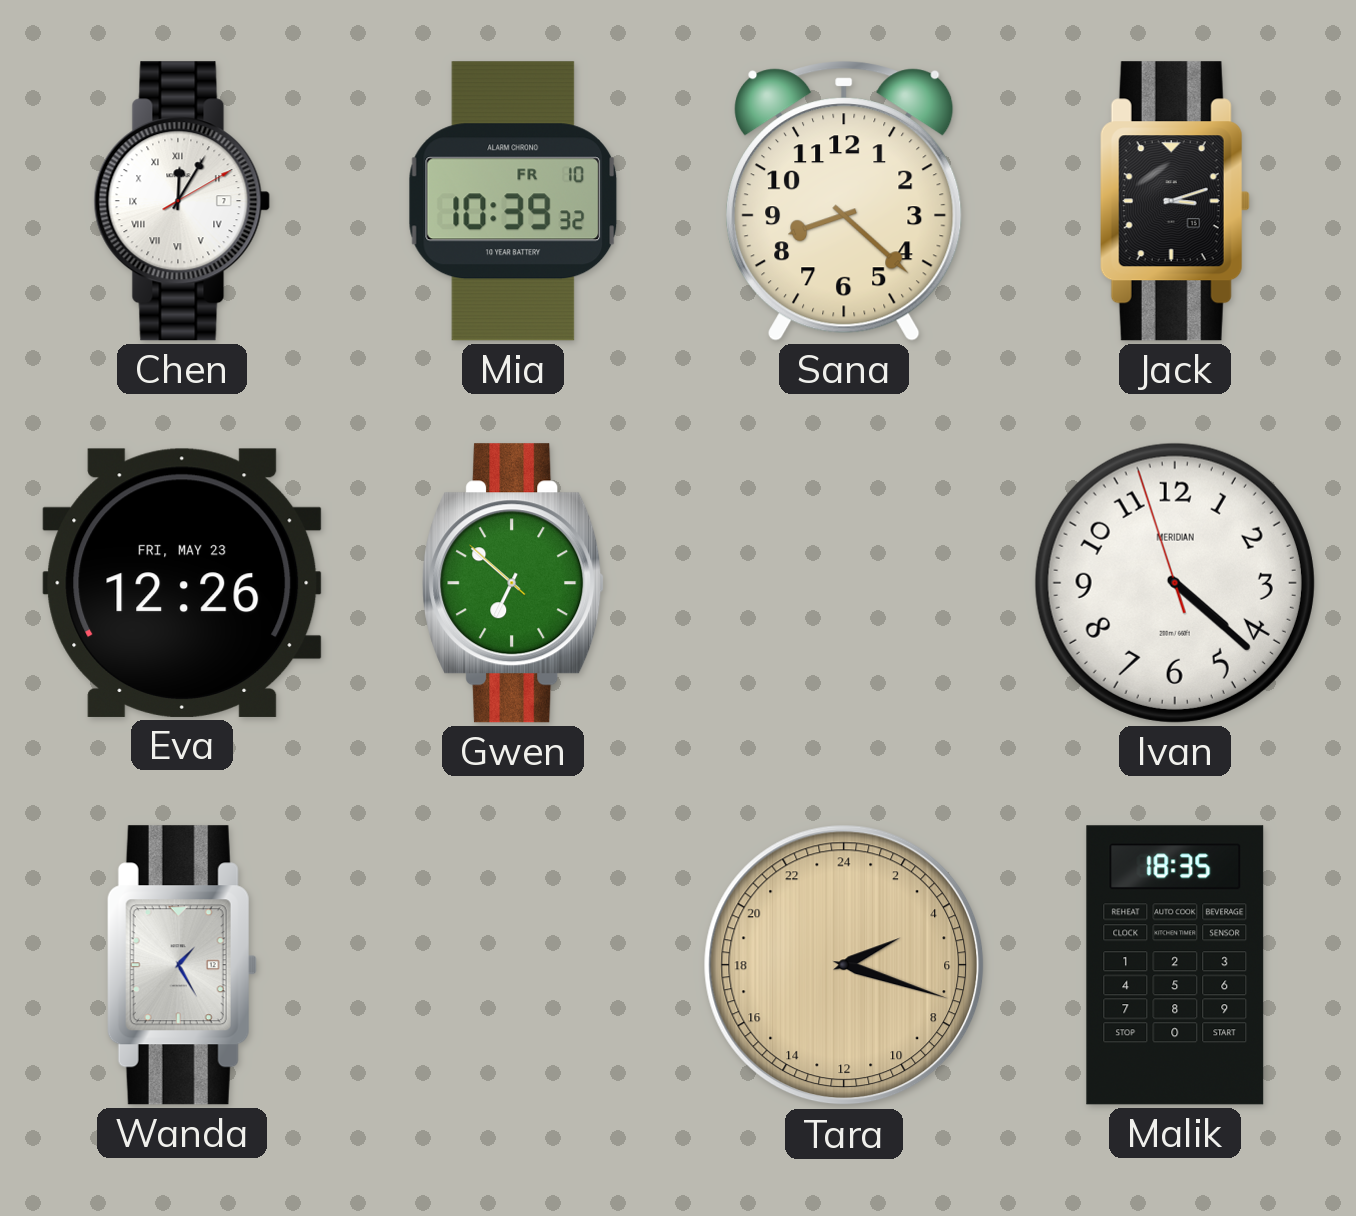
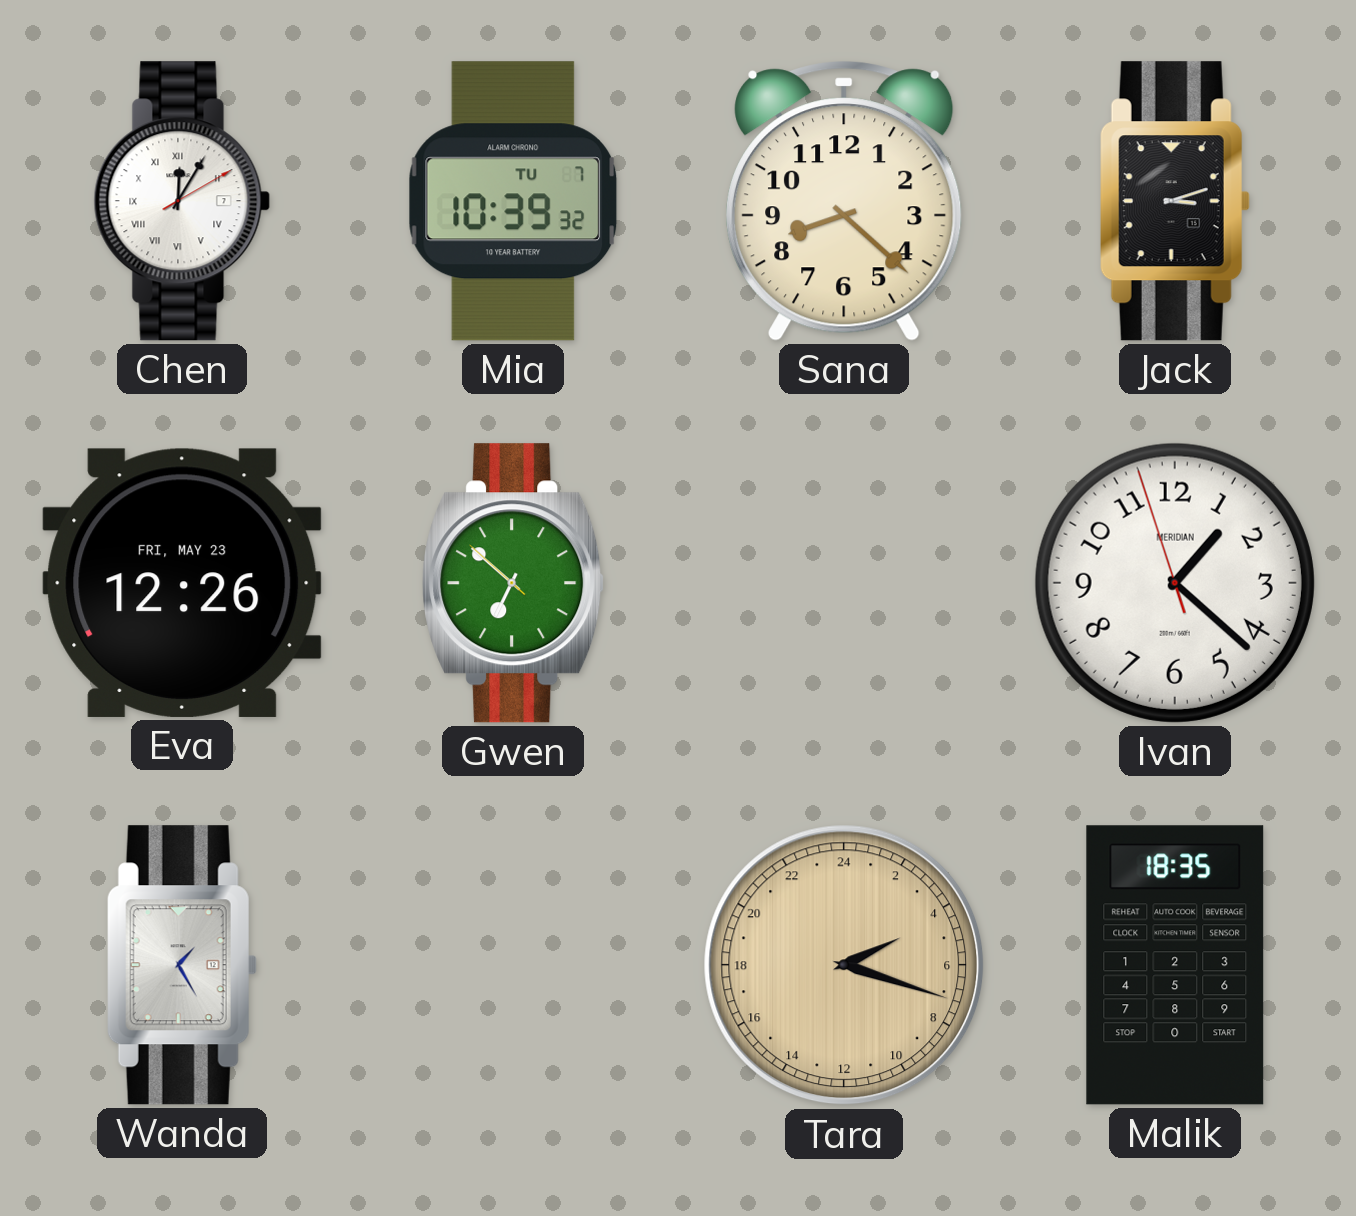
Mia date: FR 10 -> TU 7 (513, 201)
Ivan: 4:21 -> 1:21 (1175, 583)
